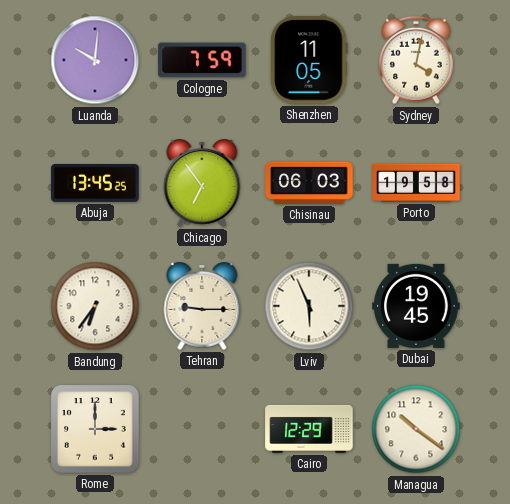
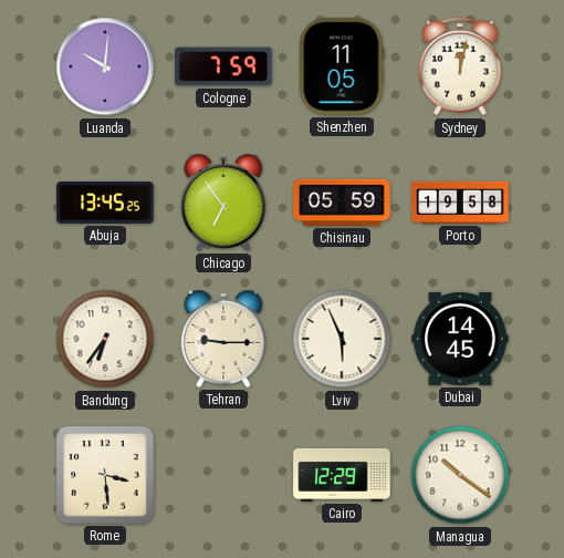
Sydney: 4:02 -> 12:02 (460, 66)
Chisinau: 06:03 -> 05:59 (342, 203)
Dubai: 19:45 -> 14:45 (460, 339)
Rome: 3:00 -> 3:29 (105, 475)
